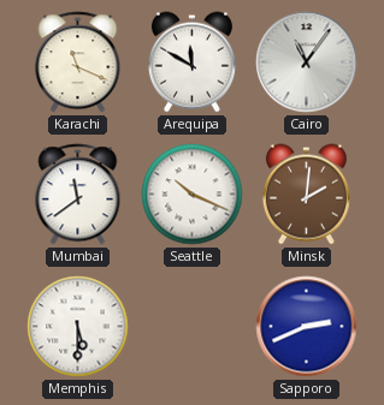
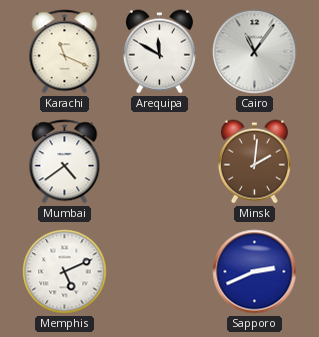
Mumbai: 11:39 -> 4:39 (65, 162)
Seattle: 10:19 -> none (193, 195)
Memphis: 5:30 -> 5:11 (65, 272)
